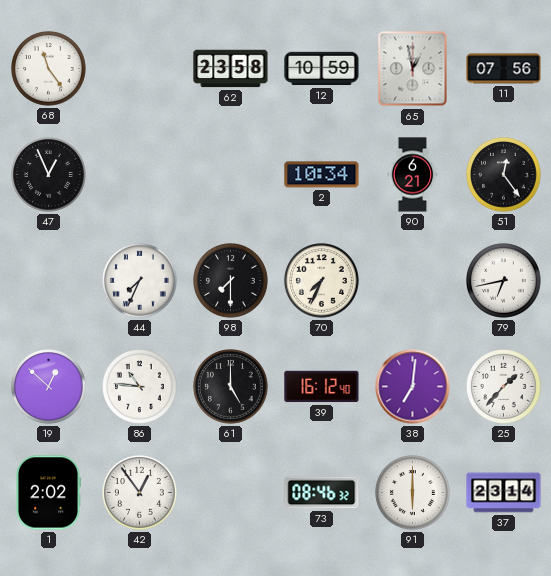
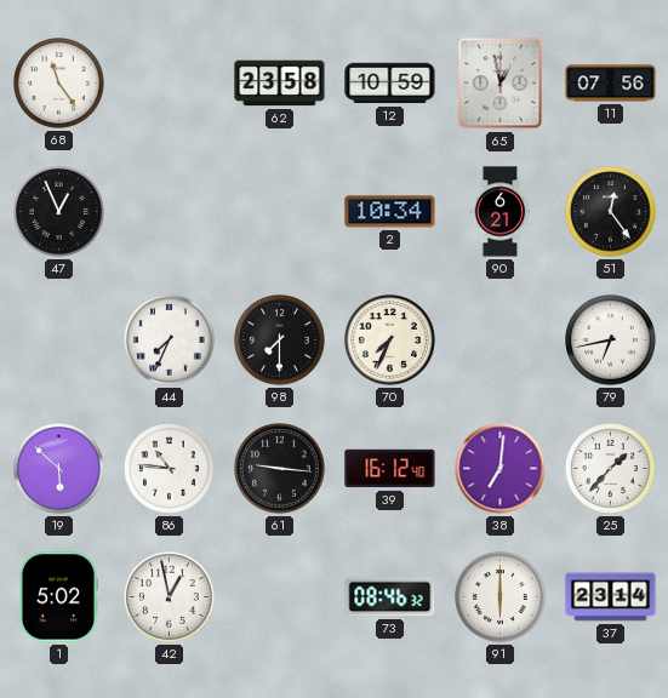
19: 12:52 -> 5:52 (59, 469)
61: 5:00 -> 9:16 (280, 469)
1: 2:02 -> 5:02 (58, 597)
42: 12:54 -> 12:58 (170, 597)
